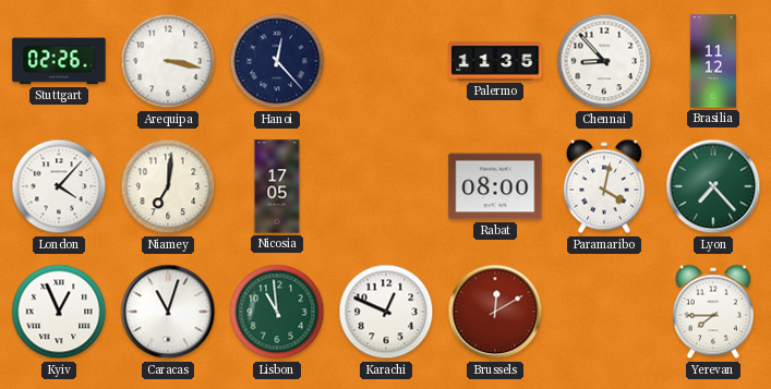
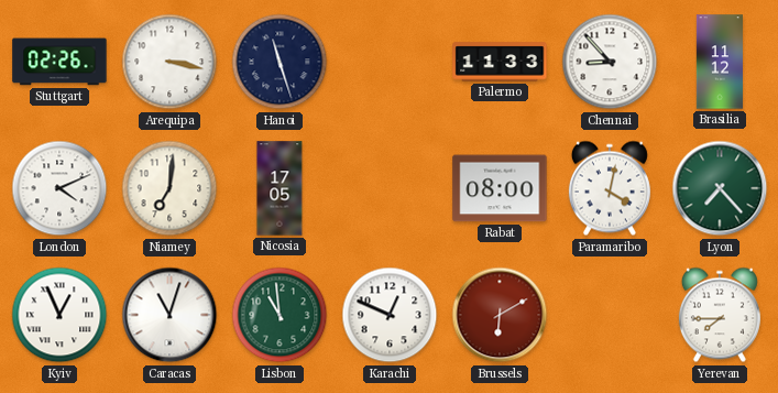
Hanoi: 12:23 -> 11:27 (280, 62)
Palermo: 11:35 -> 11:33 (500, 62)
London: 4:07 -> 4:11 (59, 188)
Brussels: 12:10 -> 6:10 (500, 315)
